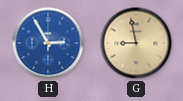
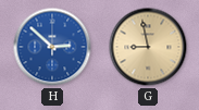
H: 2:55 -> 2:52 (52, 47)
